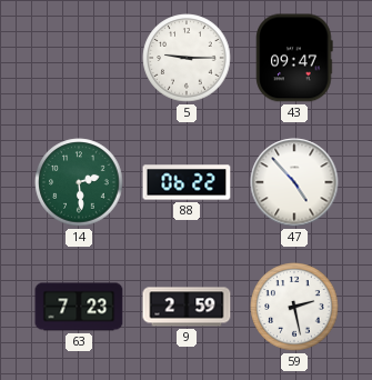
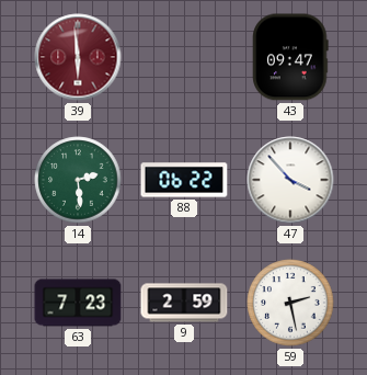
39: none -> 5:59 (78, 57)
5: 9:15 -> none (187, 58)
47: 4:53 -> 3:53 (290, 180)
